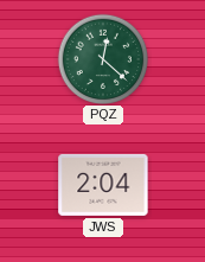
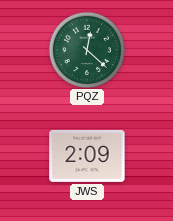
JWS: 2:04 -> 2:09 (87, 156)
